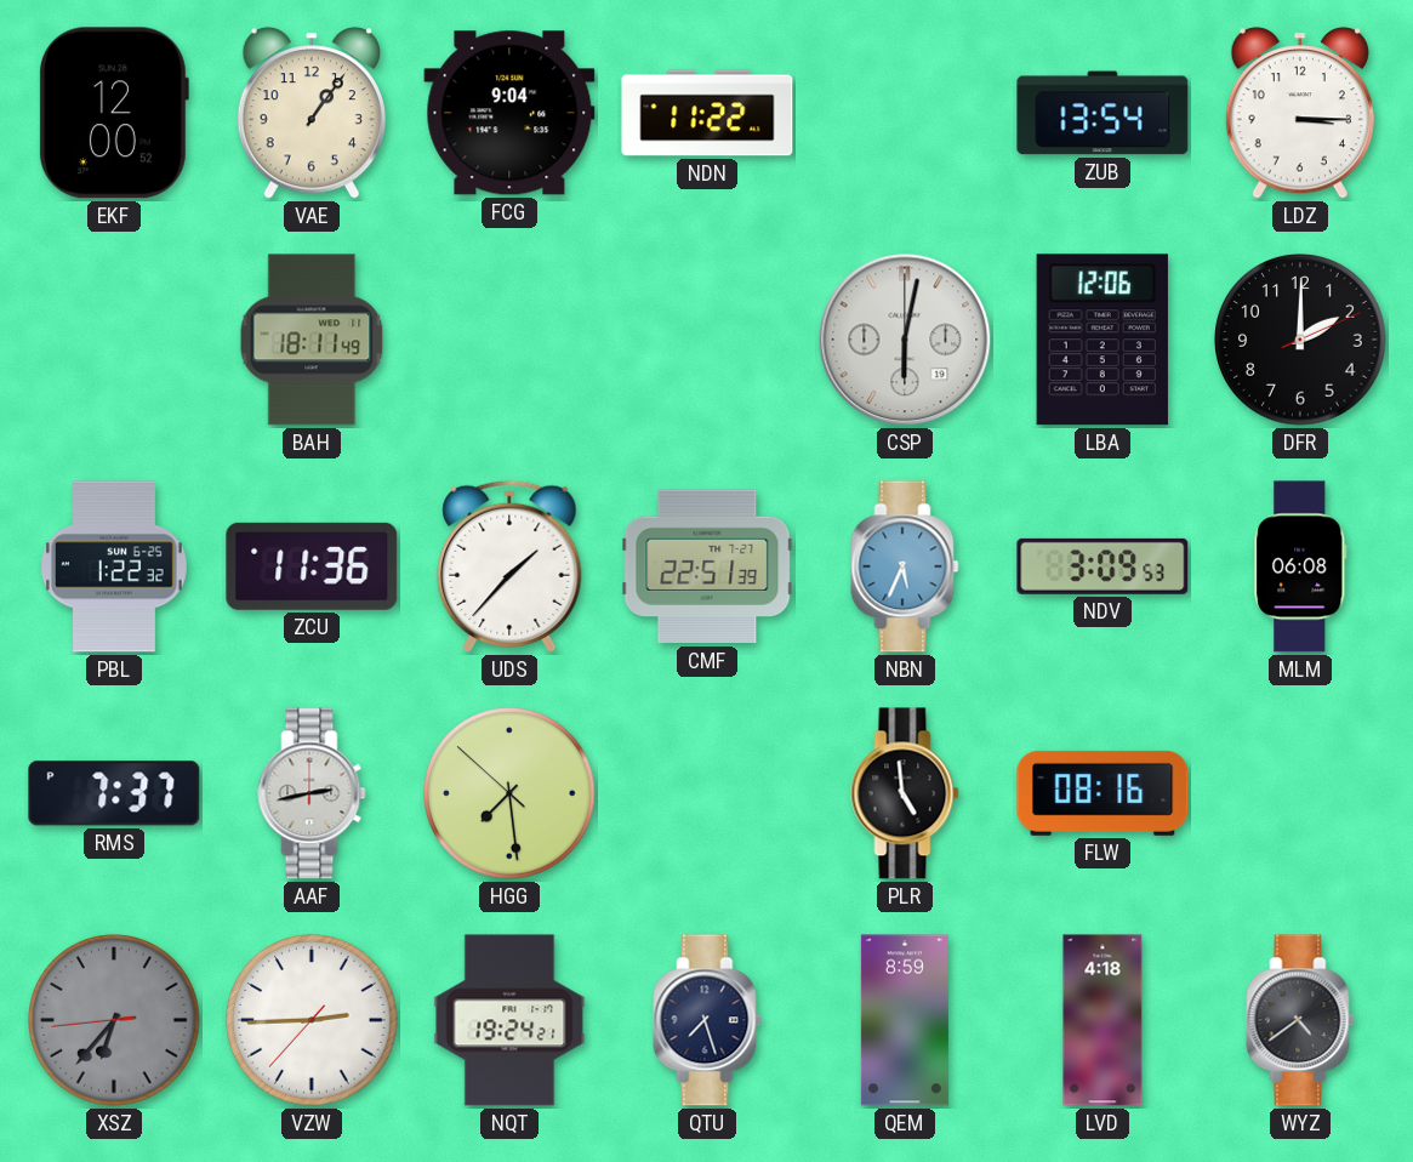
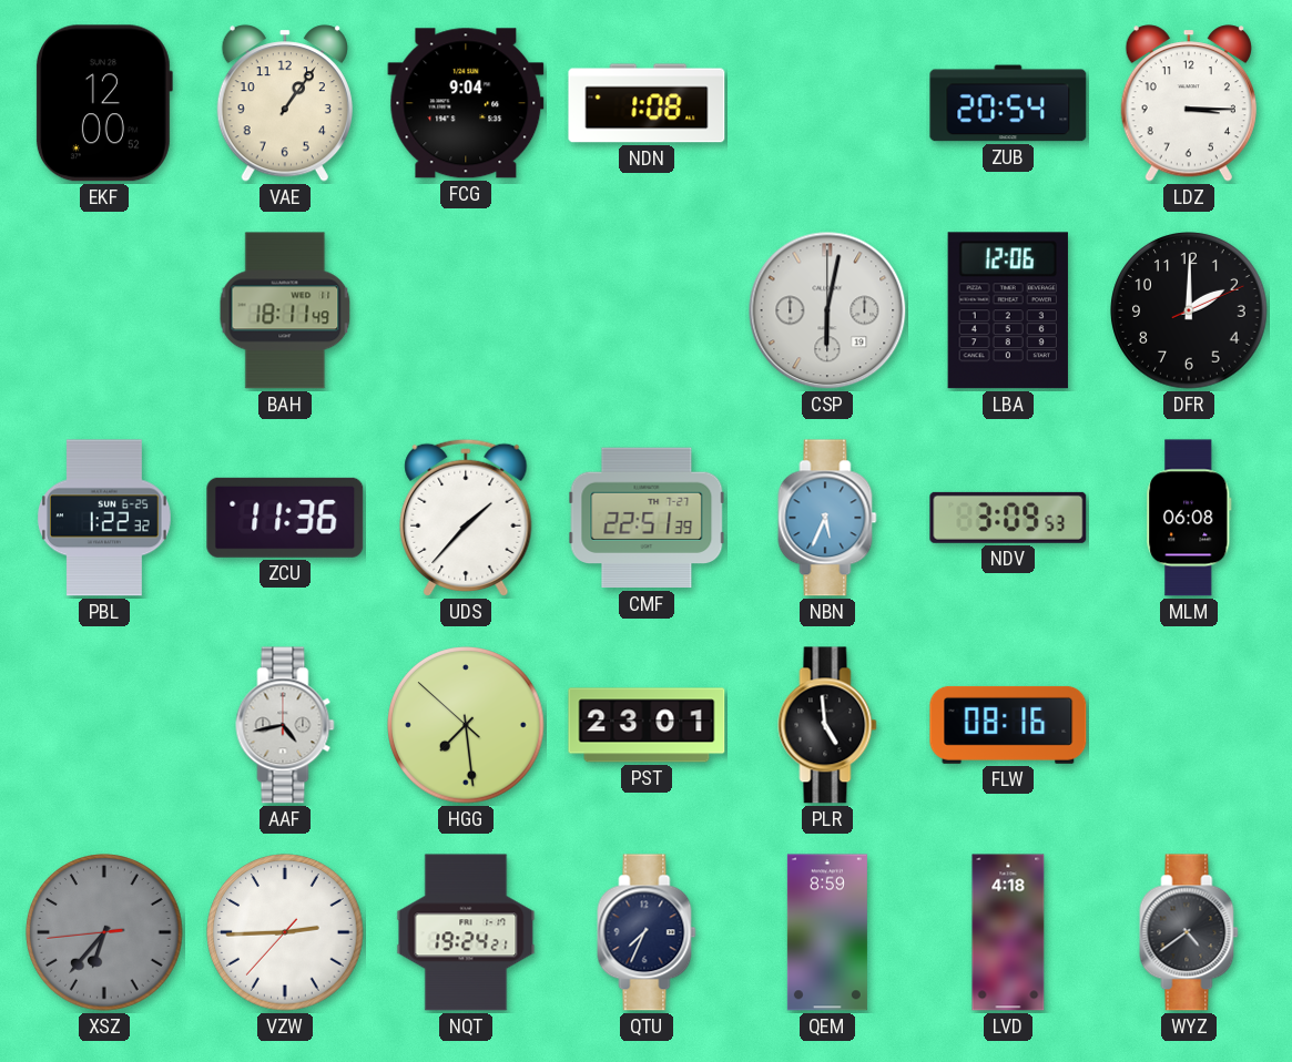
NDN: 11:22 -> 1:08 (647, 103)
ZUB: 13:54 -> 20:54 (1008, 103)
RMS: 7:37 -> none (114, 793)
AAF: 2:43 -> 4:43 (285, 725)
PST: none -> 23:01 (647, 725)
QTU: 7:27 -> 7:34 (647, 932)
